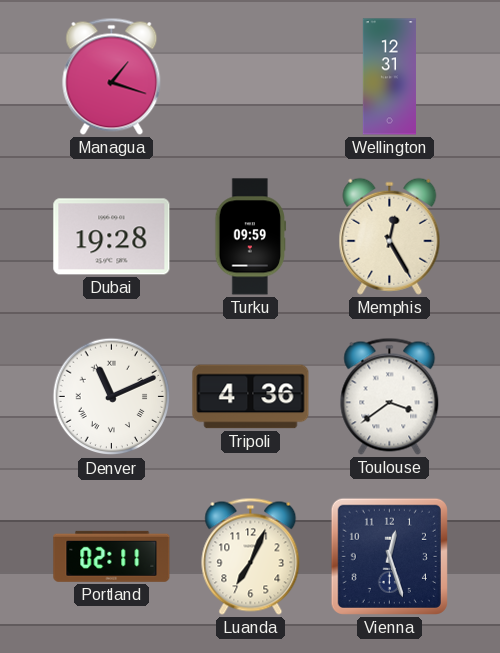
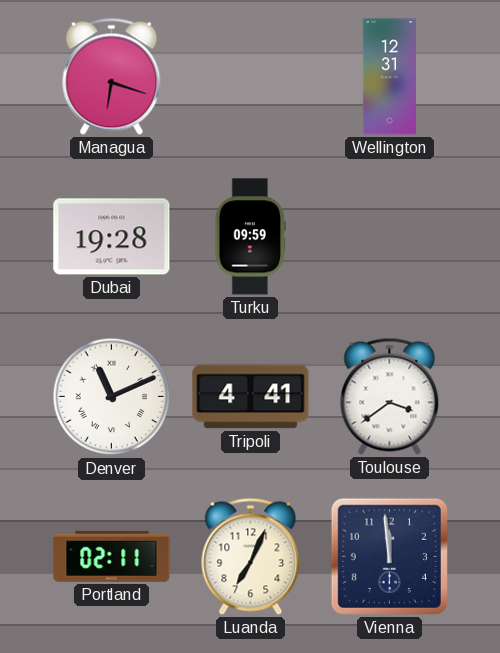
Managua: 1:18 -> 6:18 (112, 76)
Memphis: 12:25 -> none (390, 236)
Tripoli: 4:36 -> 4:41 (251, 397)
Vienna: 12:27 -> 11:59 (389, 556)
